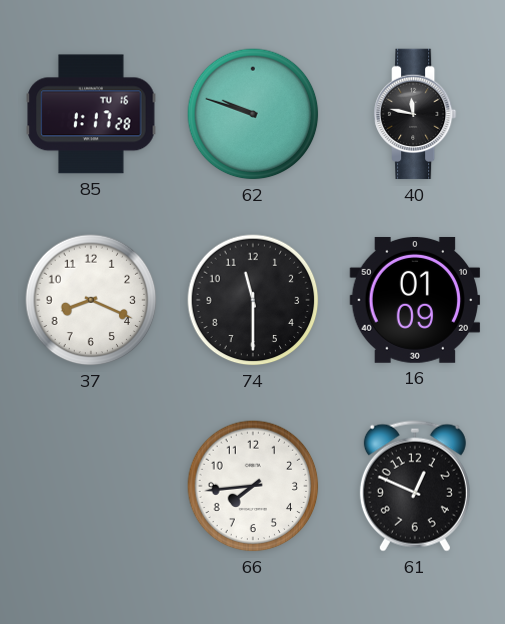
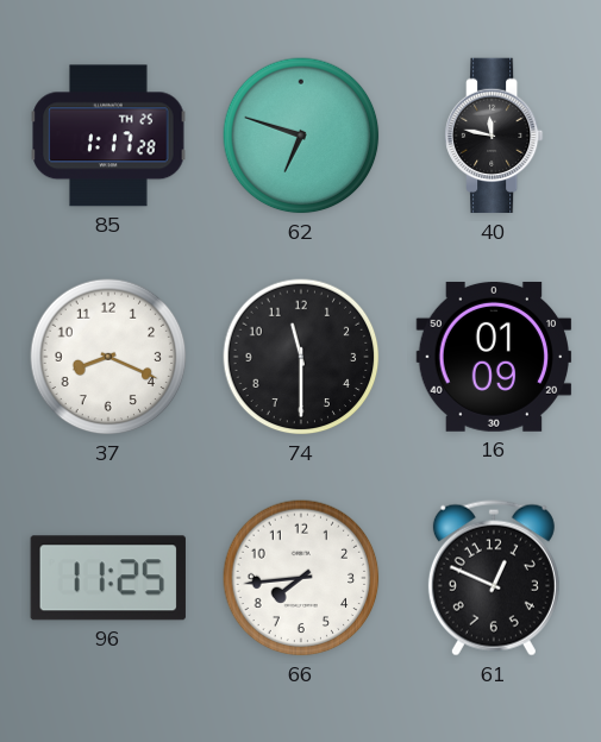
85 date: TU 16 -> TH 25 (108, 136)
62: 9:48 -> 6:48 (301, 136)
96: none -> 11:25 (108, 578)
